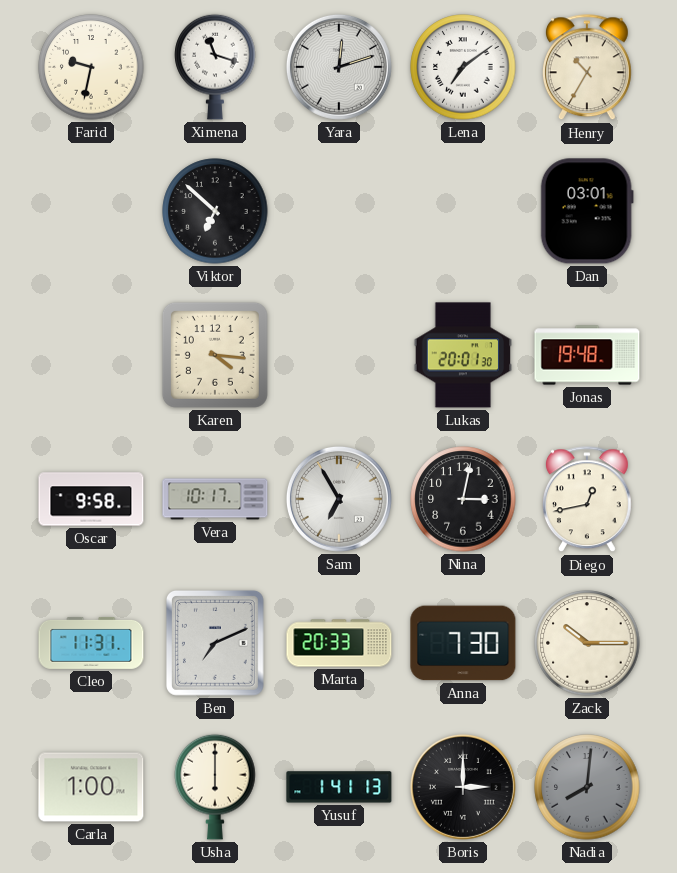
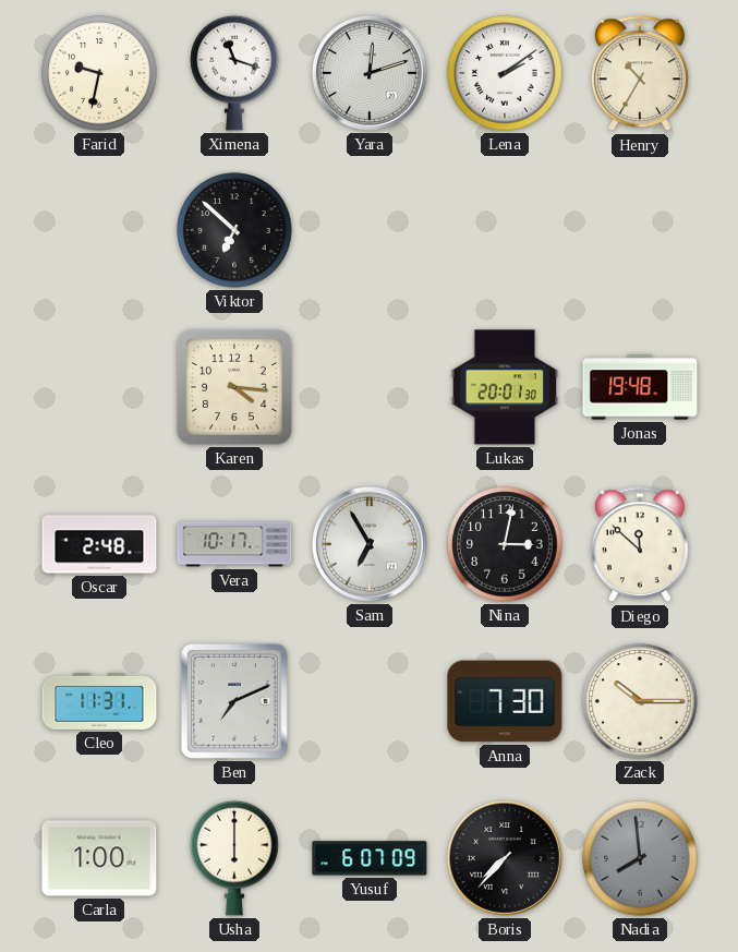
Lena: 7:09 -> 2:09 (505, 73)
Dan: 03:01 -> none (587, 211)
Oscar: 9:58 -> 2:48 (99, 544)
Diego: 12:43 -> 11:52 (640, 545)
Marta: 20:33 -> none (339, 643)
Yusuf: 1:41 -> 6:07 (370, 858)
Boris: 3:00 -> 7:37 (505, 858)
Nadia: 8:01 -> 7:59 (640, 858)
